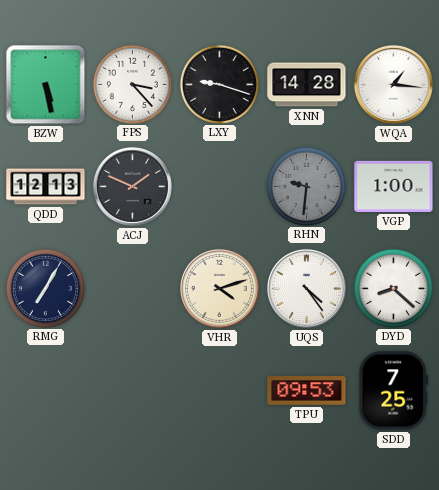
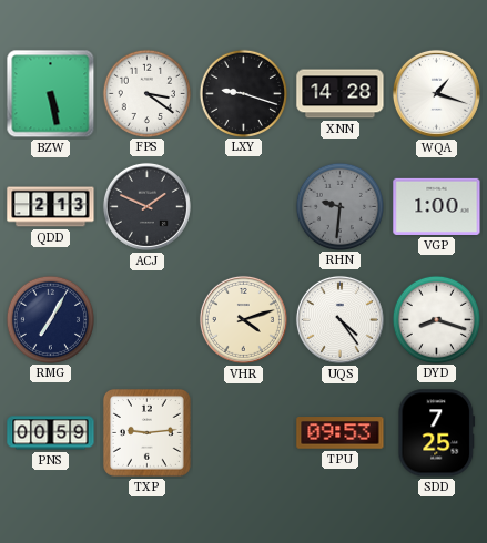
FPS: 3:23 -> 3:21 (146, 93)
WQA: 1:16 -> 1:18 (436, 93)
QDD: 12:13 -> 2:13 (51, 207)
DYD: 8:22 -> 8:18 (436, 319)
PNS: none -> 00:59 (51, 433)
TXP: none -> 9:14 (148, 432)
